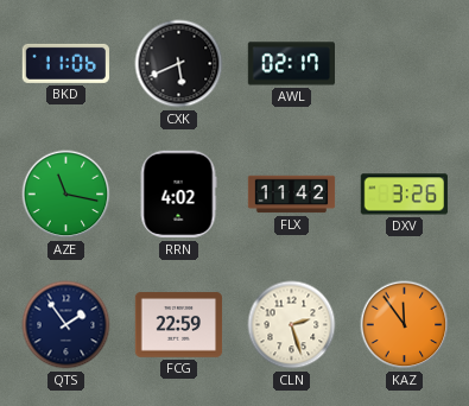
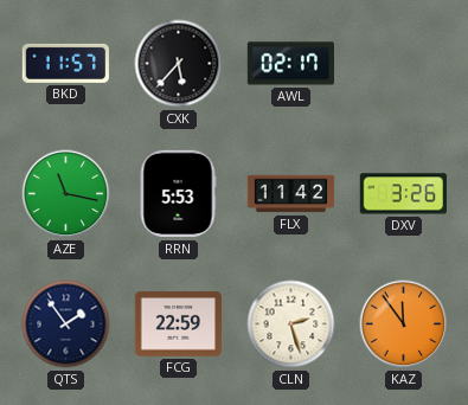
BKD: 11:06 -> 11:57 (65, 63)
CXK: 5:41 -> 5:37 (179, 64)
RRN: 4:02 -> 5:53 (178, 194)
